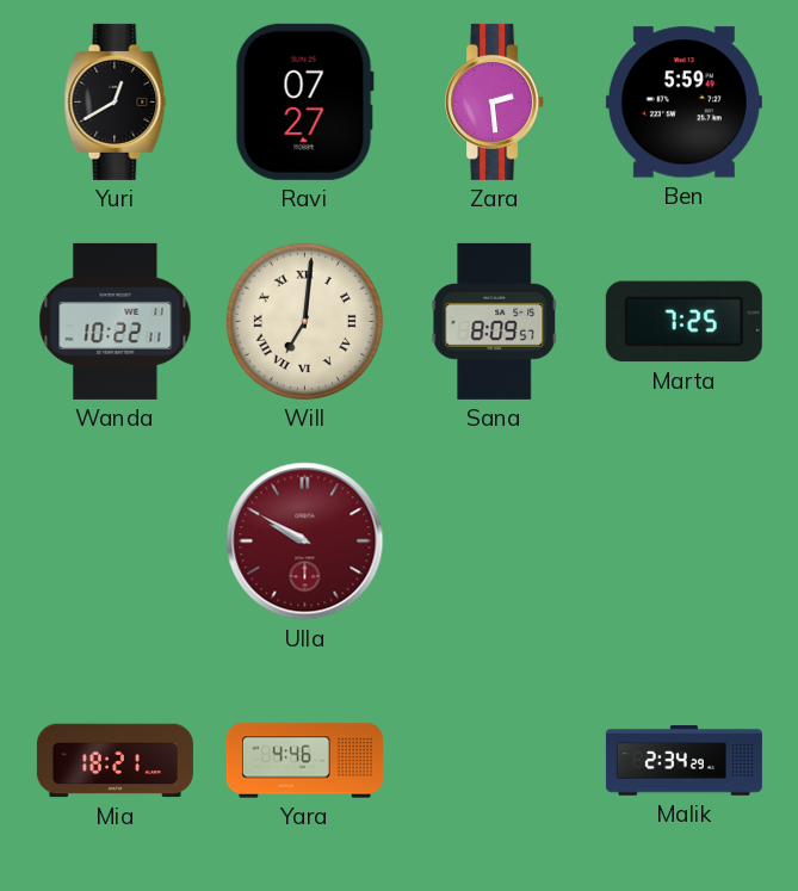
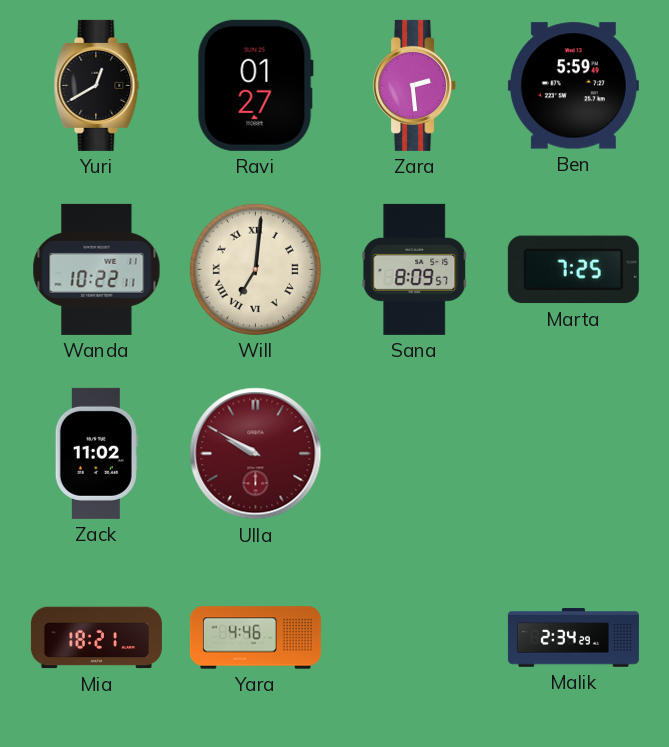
Ravi: 07:27 -> 01:27 (255, 85)
Zack: none -> 11:02 (96, 453)
